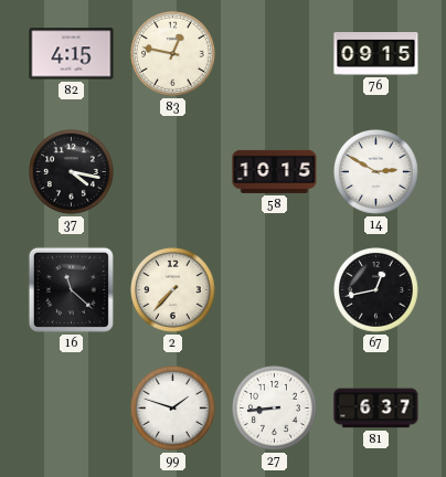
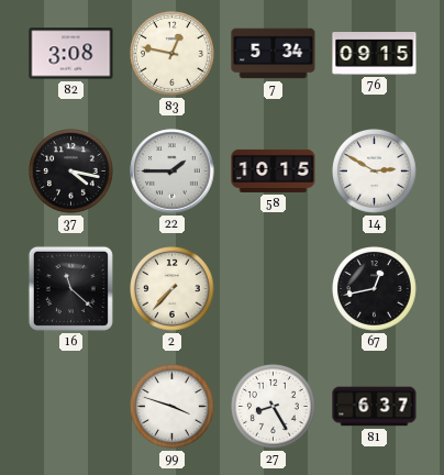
82: 4:15 -> 3:08 (71, 54)
7: none -> 5:34 (274, 54)
22: none -> 1:45 (173, 172)
99: 1:48 -> 3:48 (173, 407)
27: 8:44 -> 8:25 (274, 407)
